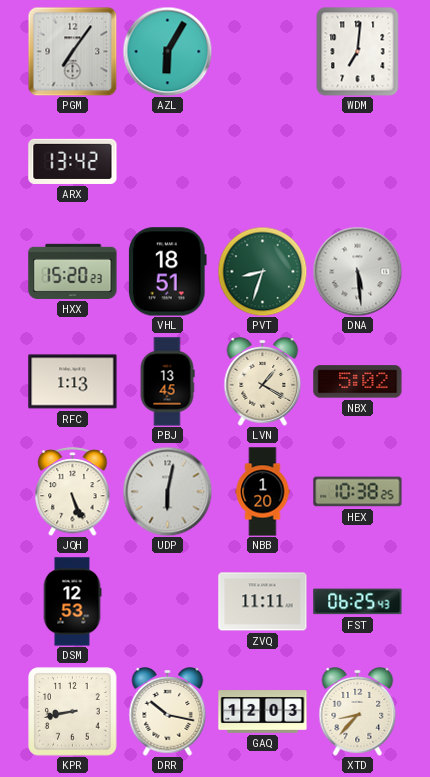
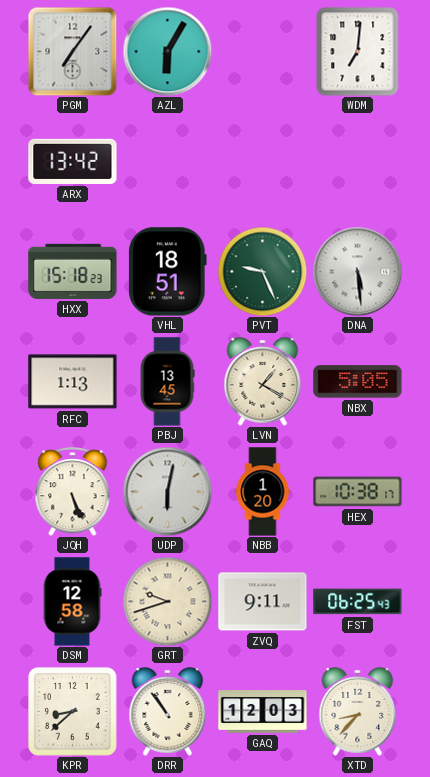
HXX: 15:20 -> 15:18 (73, 271)
PVT: 8:33 -> 9:26 (262, 271)
NBX: 5:02 -> 5:05 (358, 382)
HEX: 10:38:25 -> 10:38:17 (358, 492)
DSM: 12:53 -> 12:58 (72, 602)
GRT: none -> 9:42 (167, 601)
ZVQ: 11:11 -> 9:11 (263, 602)
KPR: 8:43 -> 8:38 (73, 712)
DRR: 10:17 -> 10:54 (168, 712)
